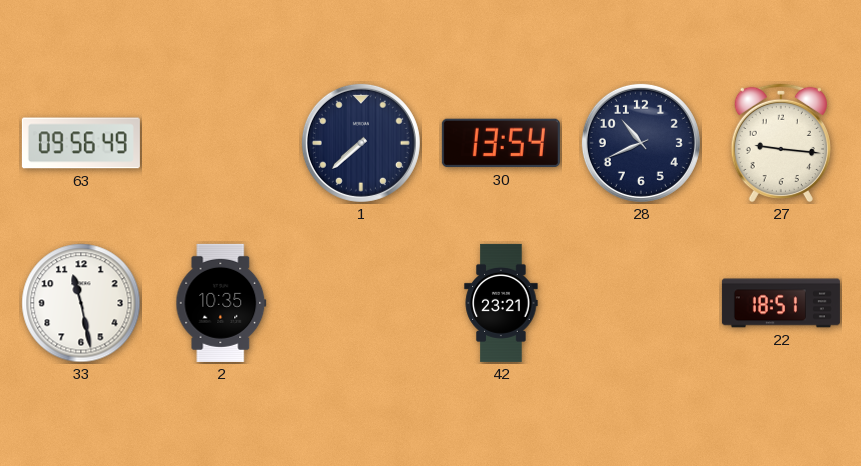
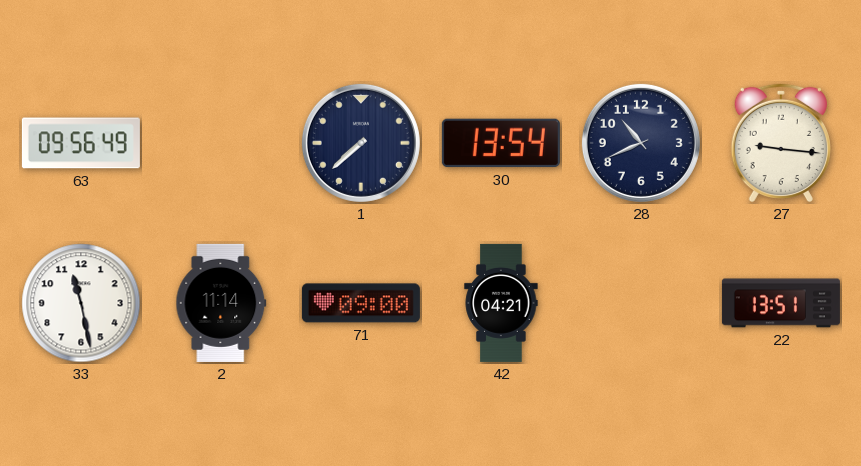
2: 10:35 -> 11:14 (221, 303)
71: none -> 09:00 (361, 303)
42: 23:21 -> 04:21 (501, 303)
22: 18:51 -> 13:51 (781, 303)
